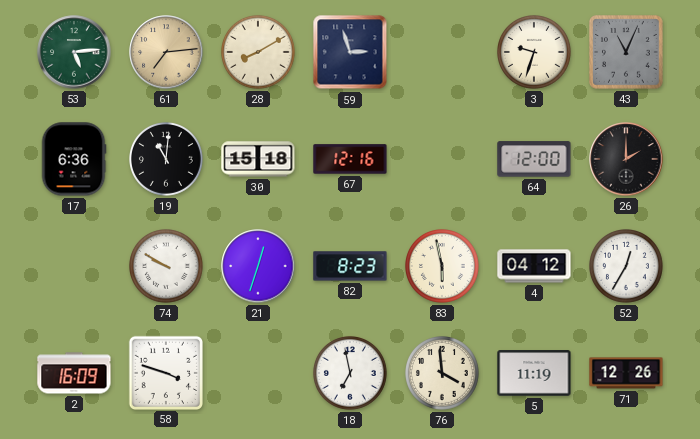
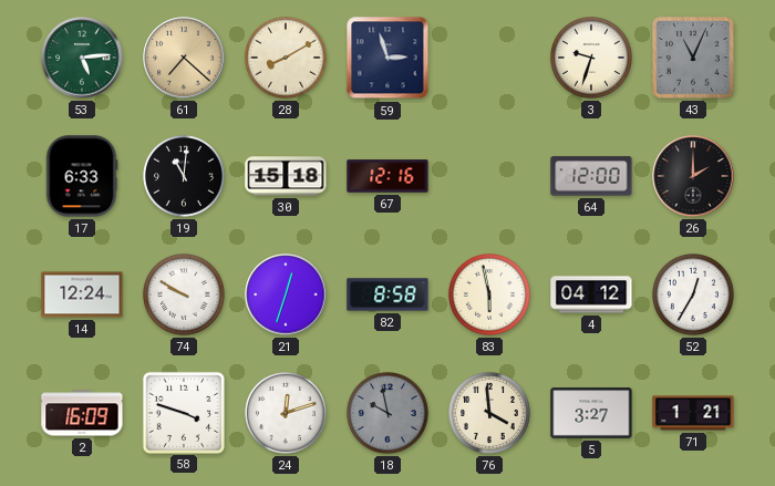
61: 7:14 -> 7:22 (184, 58)
17: 6:36 -> 6:33 (82, 176)
14: none -> 12:24 (82, 294)
82: 8:23 -> 8:58 (387, 294)
24: none -> 12:12 (287, 414)
18: 6:58 -> 9:58 (389, 414)
18 dial: white -> grey (389, 414)
5: 11:19 -> 3:27 (591, 413)
71: 12:26 -> 1:21 (693, 413)
